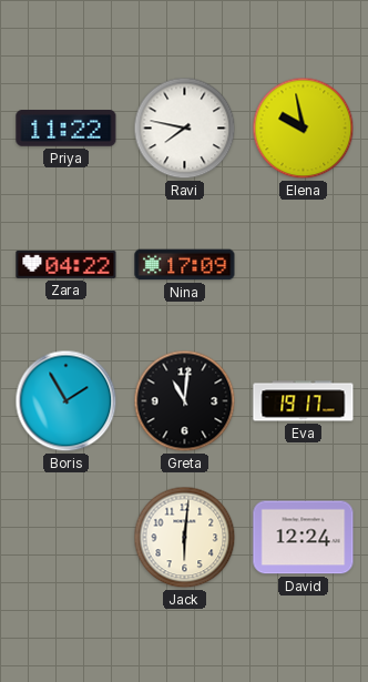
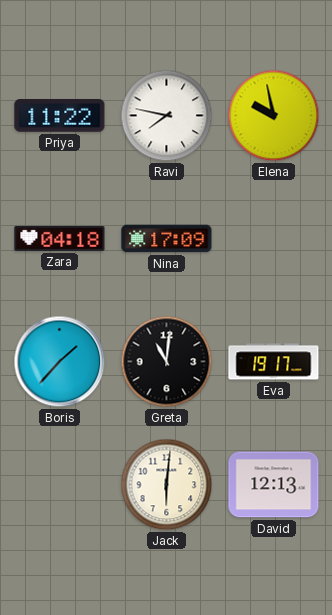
Zara: 04:22 -> 04:18 (60, 238)
Boris: 1:55 -> 1:37 (60, 362)
David: 12:24 -> 12:13 (274, 485)
